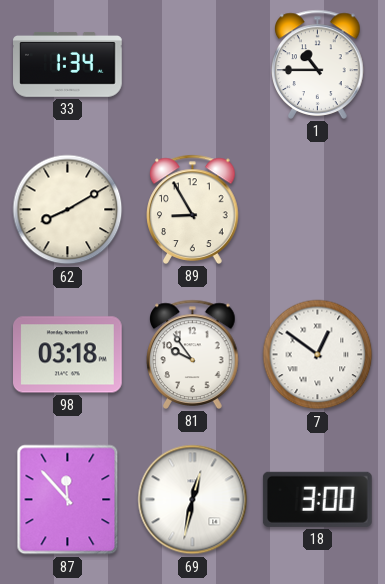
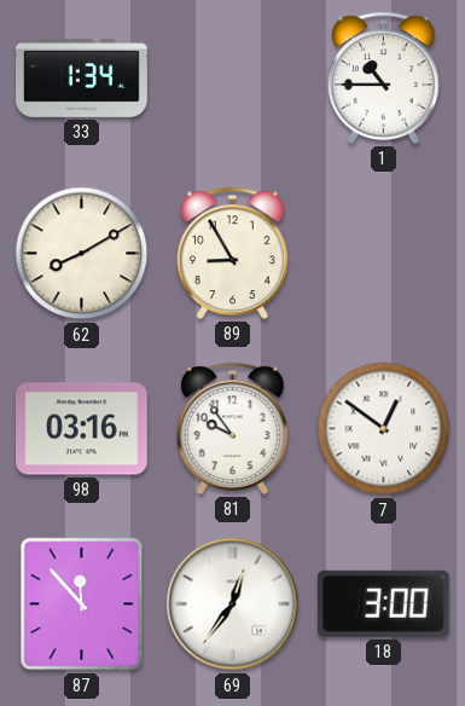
98: 03:18 -> 03:16 (82, 429)
69: 12:32 -> 12:36 (233, 604)
